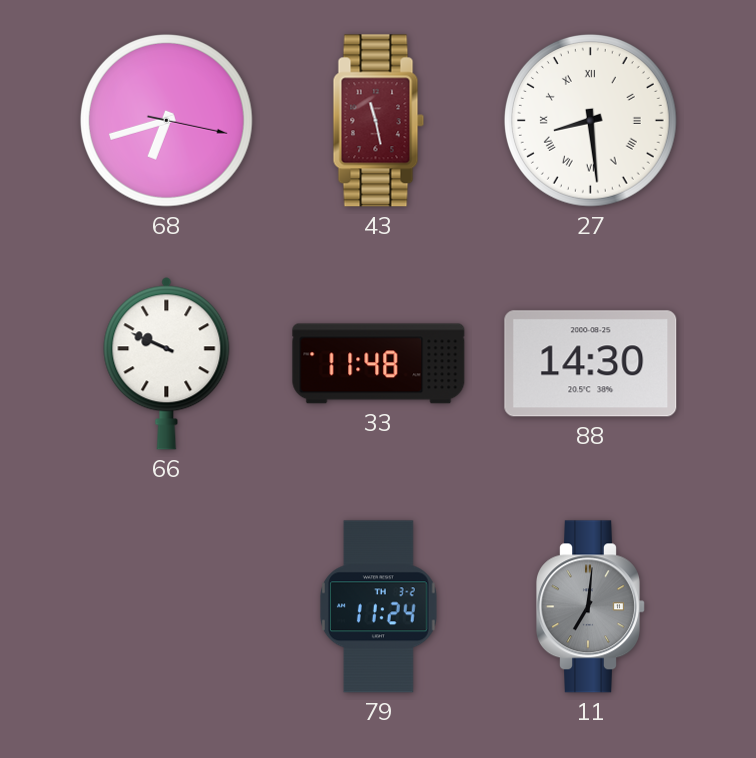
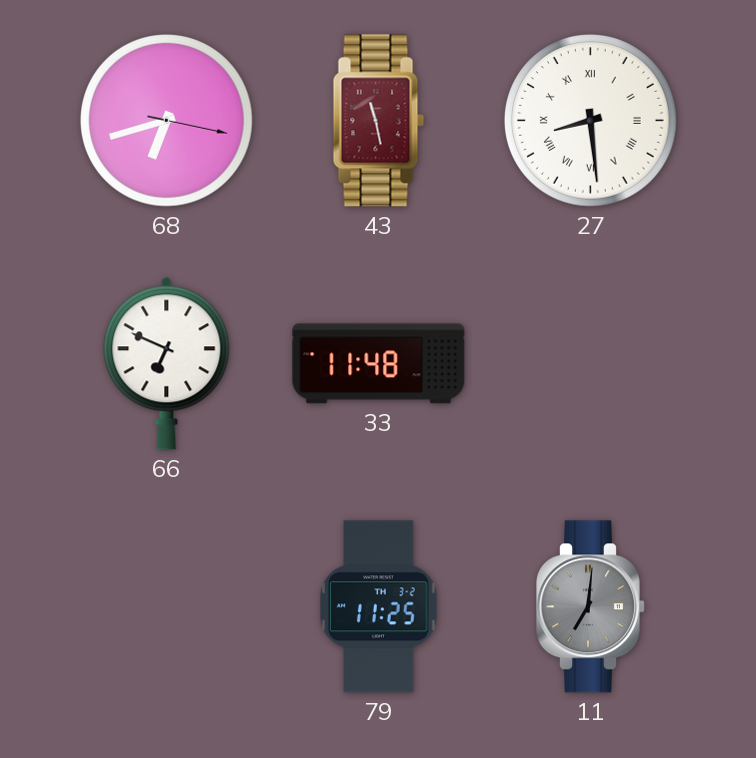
66: 9:49 -> 6:49 (167, 364)
88: 14:30 -> none (591, 364)
79: 11:24 -> 11:25 (379, 607)
